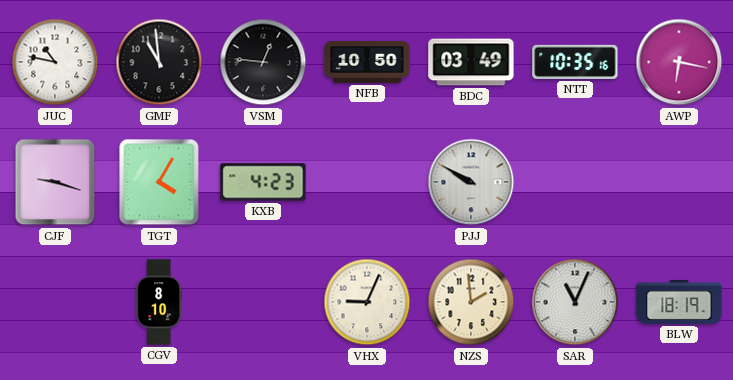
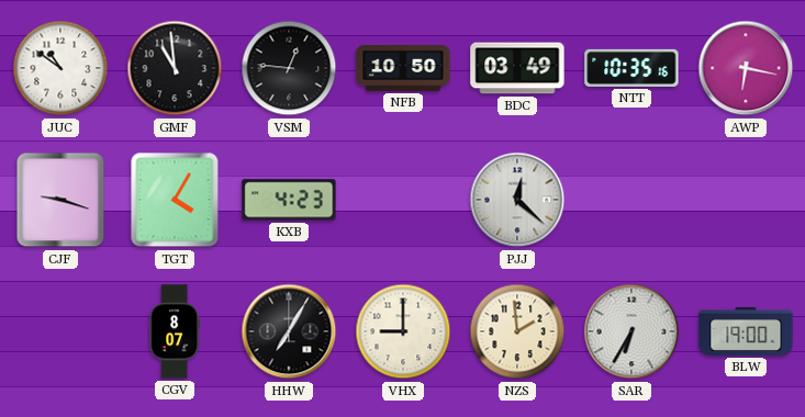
JUC: 10:47 -> 10:51 (60, 68)
PJJ: 9:50 -> 12:22 (517, 200)
CGV: 8:10 -> 8:07 (175, 331)
HHW: none -> 7:05 (289, 331)
VHX: 9:04 -> 9:00 (403, 331)
SAR: 11:04 -> 6:35 (631, 331)
BLW: 18:19 -> 19:00 (746, 331)
